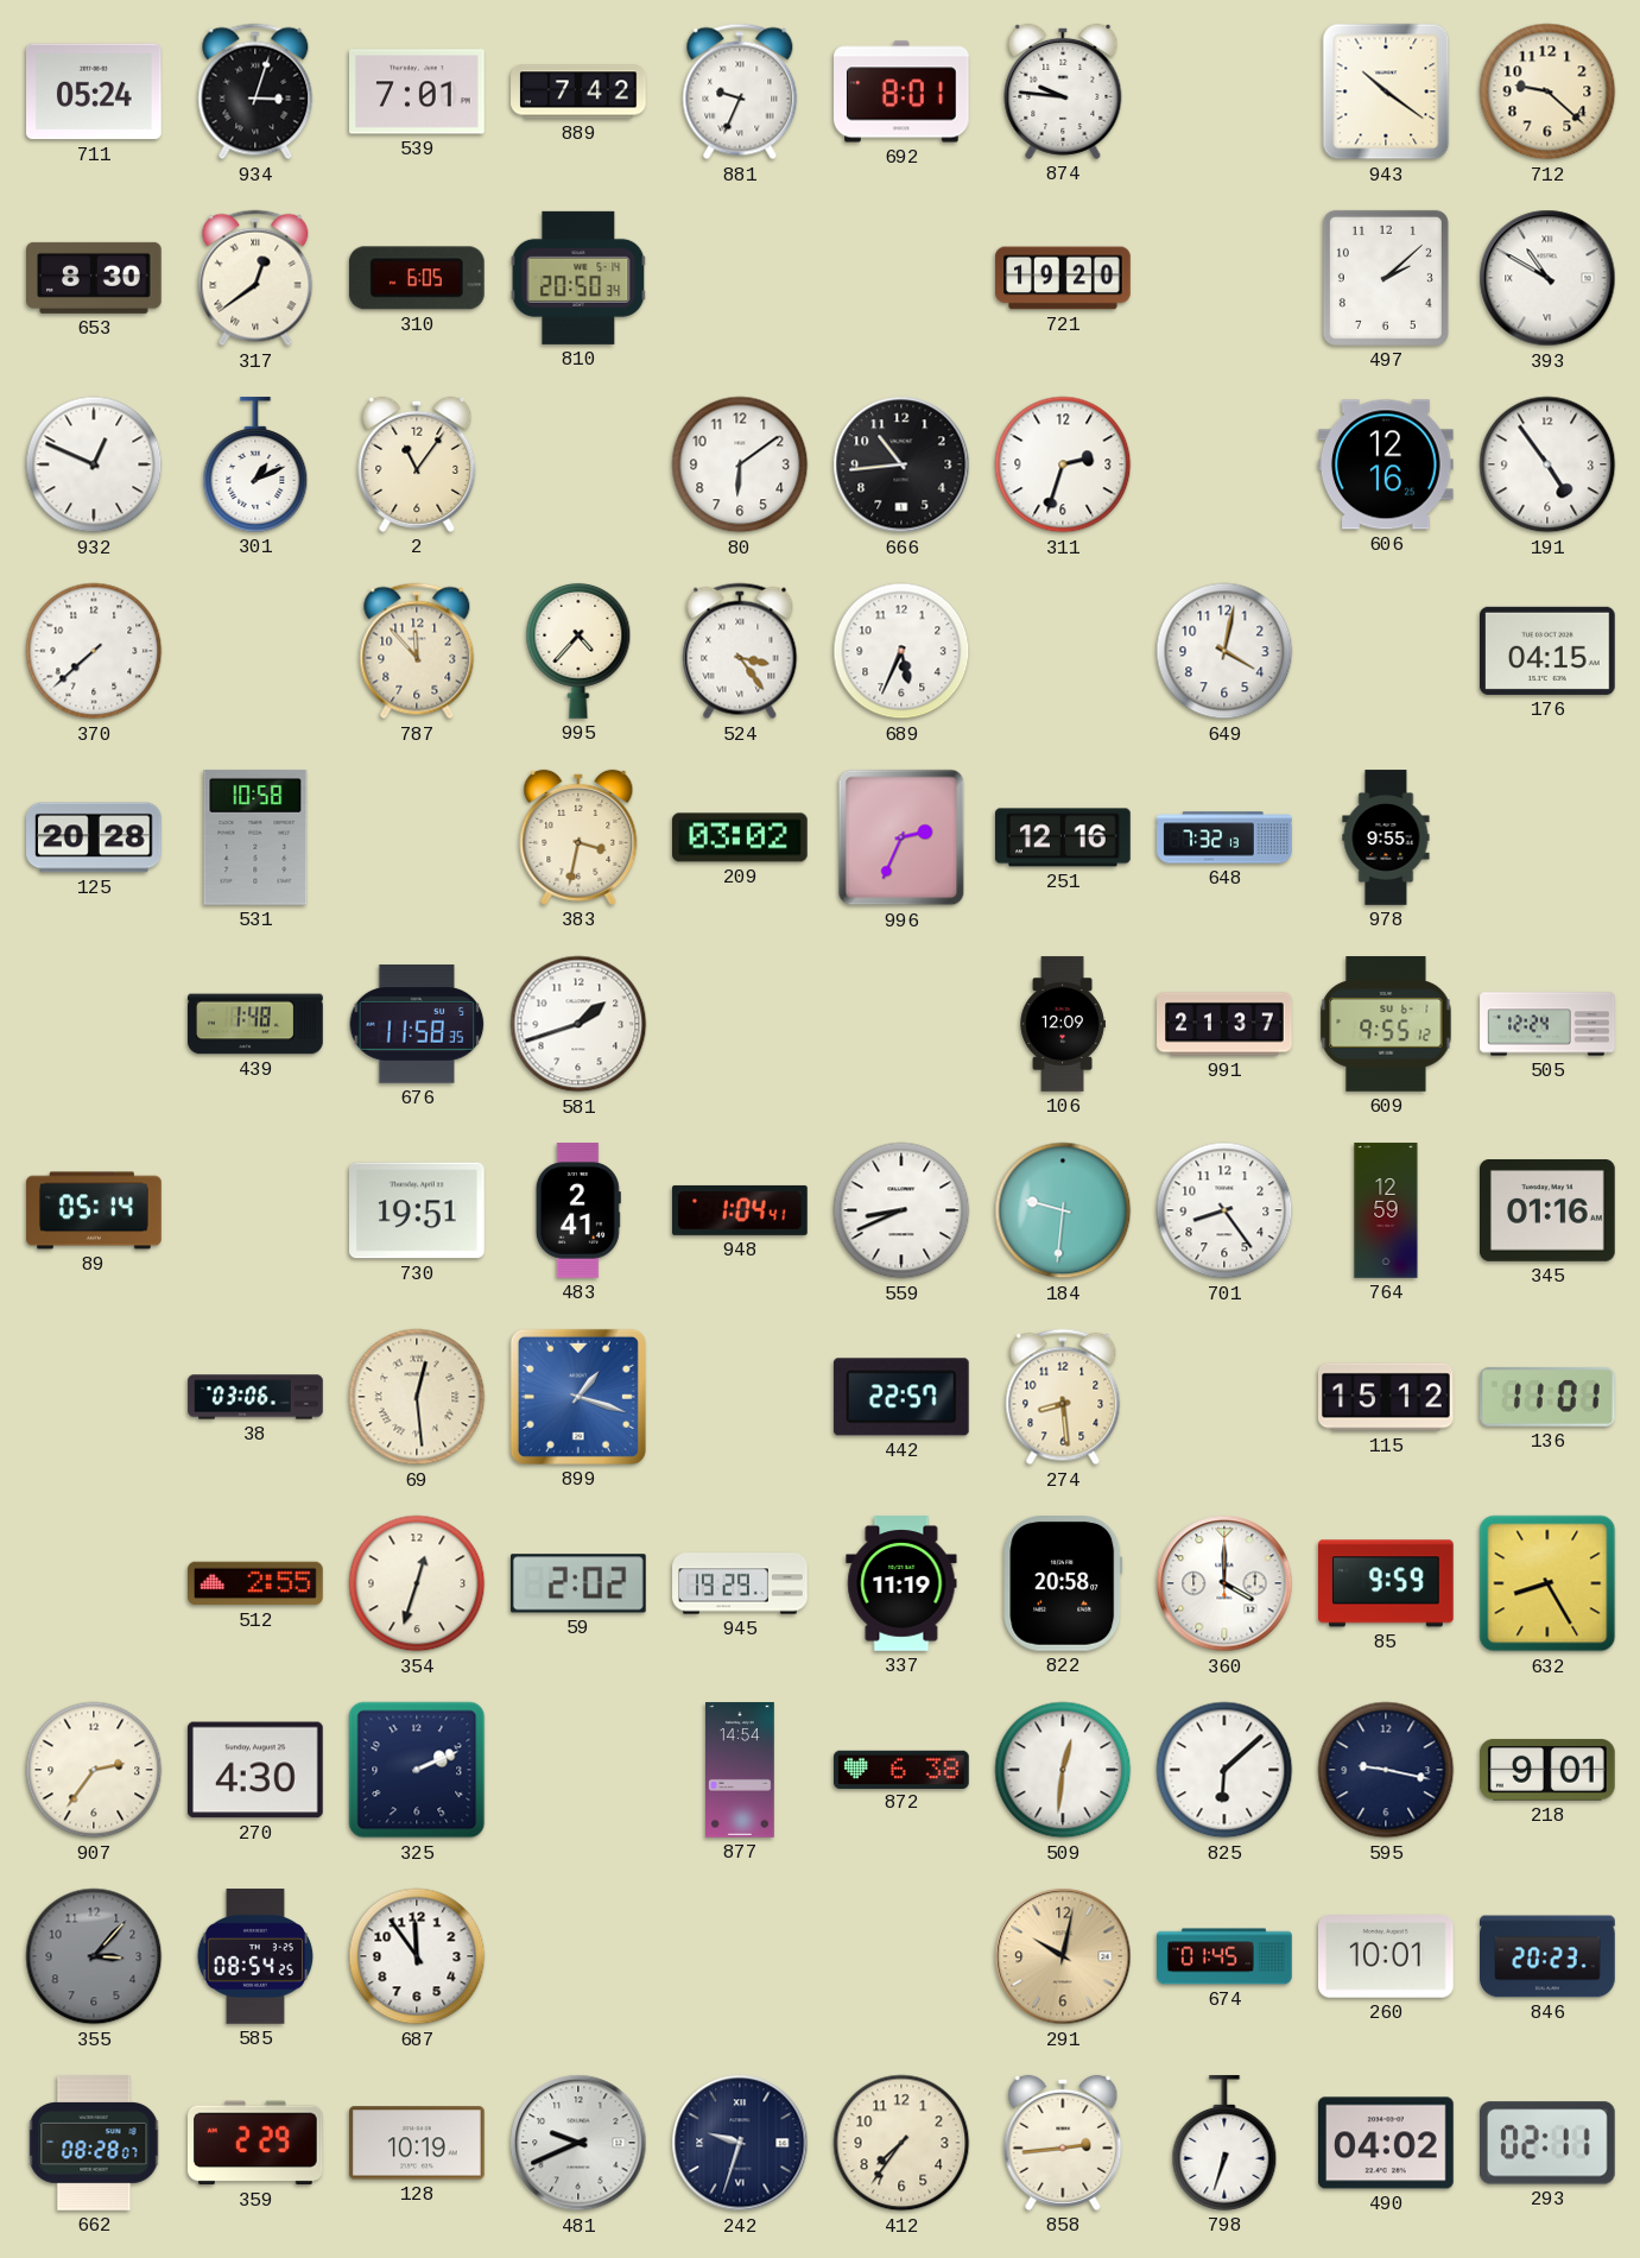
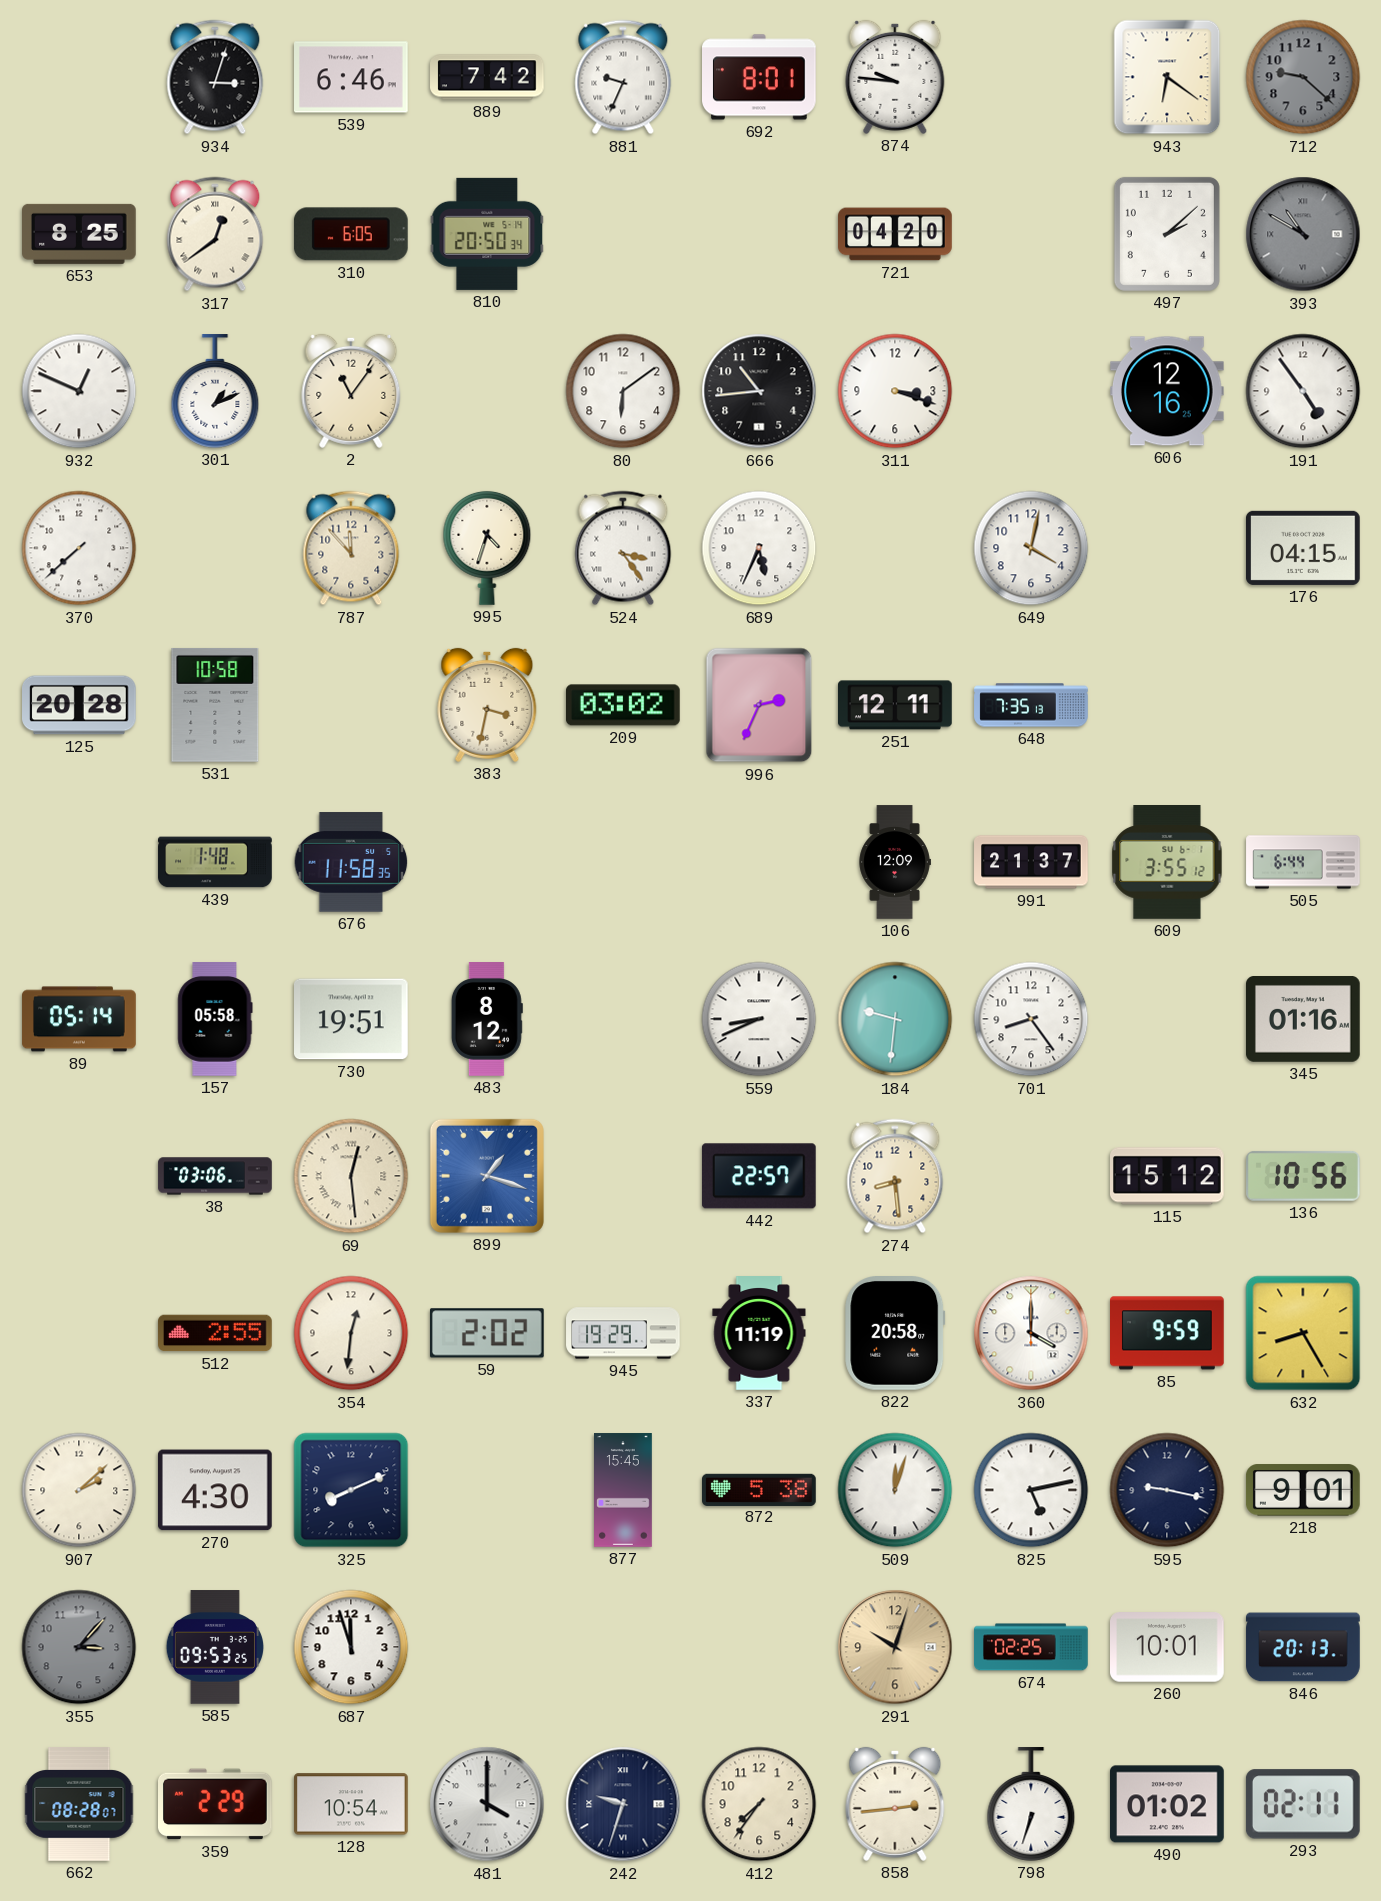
711: 05:24 -> none (95, 91)
539: 7:01 -> 6:46 (352, 77)
943: 10:21 -> 6:21 (1167, 77)
712 dial: cream -> grey (1303, 77)
653: 8:30 -> 8:25 (80, 234)
721: 19:20 -> 04:20 (895, 234)
393 dial: white -> grey (1303, 234)
311: 2:33 -> 3:18 (895, 391)
995: 4:37 -> 4:33 (487, 548)
251: 12:16 -> 12:11 (895, 705)
648: 7:32 -> 7:35 (1031, 705)
978: 9:55 -> none (1386, 837)
581: 1:42 -> none (578, 1024)
609: 9:55 -> 3:55 (1167, 863)
505: 12:24 -> 6:44 (1303, 862)
157: none -> 05:58 (215, 1019)
483: 2:41 -> 8:12 (487, 1019)
948: 1:04 -> none (740, 1210)
764: 12:59 -> none (1386, 1210)
136: 11:01 -> 10:56 (1304, 1176)
354: 12:33 -> 12:31 (351, 1333)
907: 2:36 -> 2:08 (79, 1490)
325: 2:11 -> 8:11 (351, 1490)
877: 14:54 -> 15:45 (624, 1490)
872: 6:38 -> 5:38 (760, 1489)
509: 12:31 -> 12:03 (895, 1490)
825: 6:08 -> 5:13 (1031, 1490)
585: 08:54 -> 09:53 (214, 1647)
687: 11:54 -> 11:57 (351, 1647)
291: 10:02 -> 10:03 (895, 1647)
674: 01:45 -> 02:25 (1031, 1647)
846: 20:23 -> 20:13 (1303, 1647)
128: 10:19 -> 10:54 (352, 1804)
481: 9:41 -> 4:00 (487, 1804)
490: 04:02 -> 01:02 (1168, 1804)
